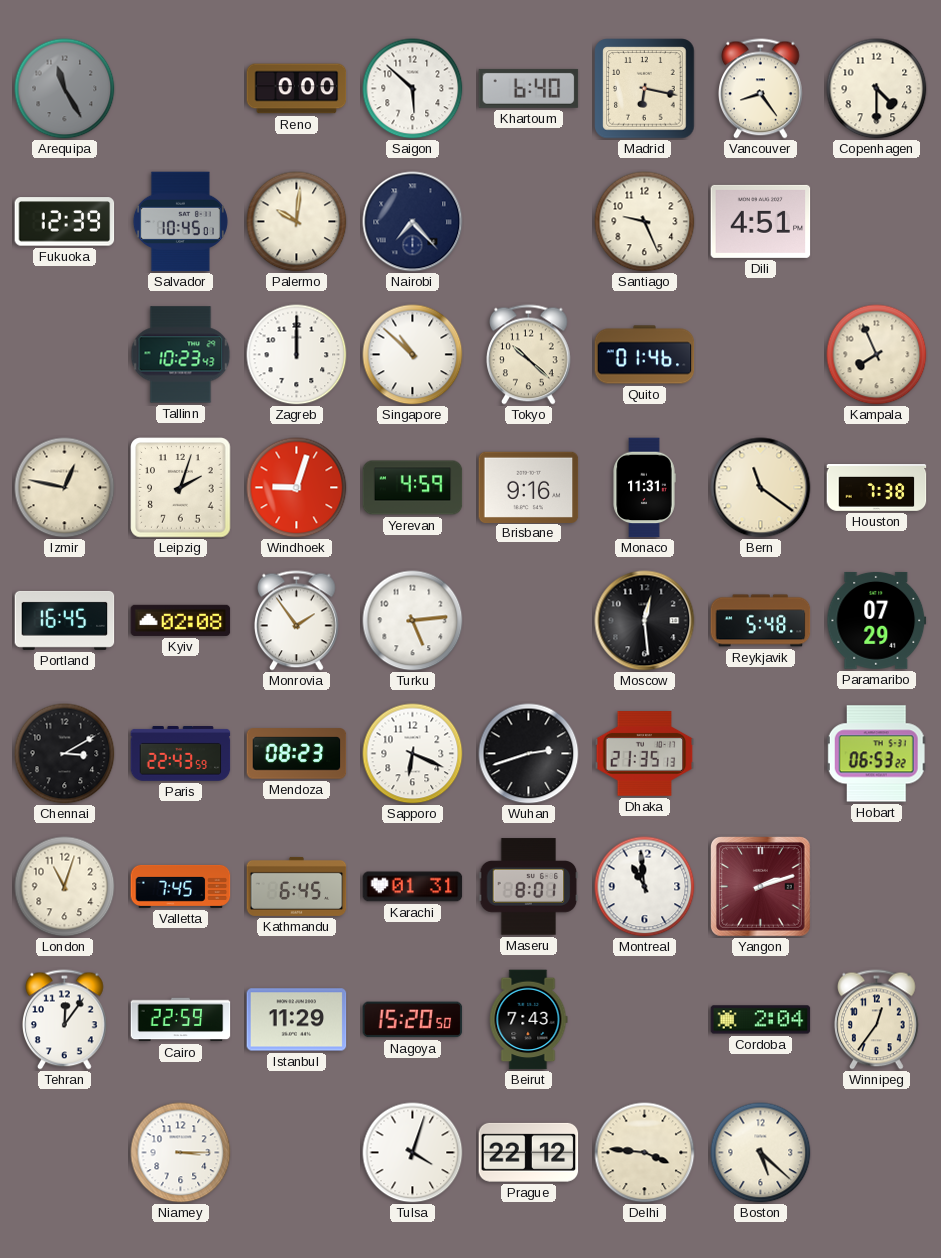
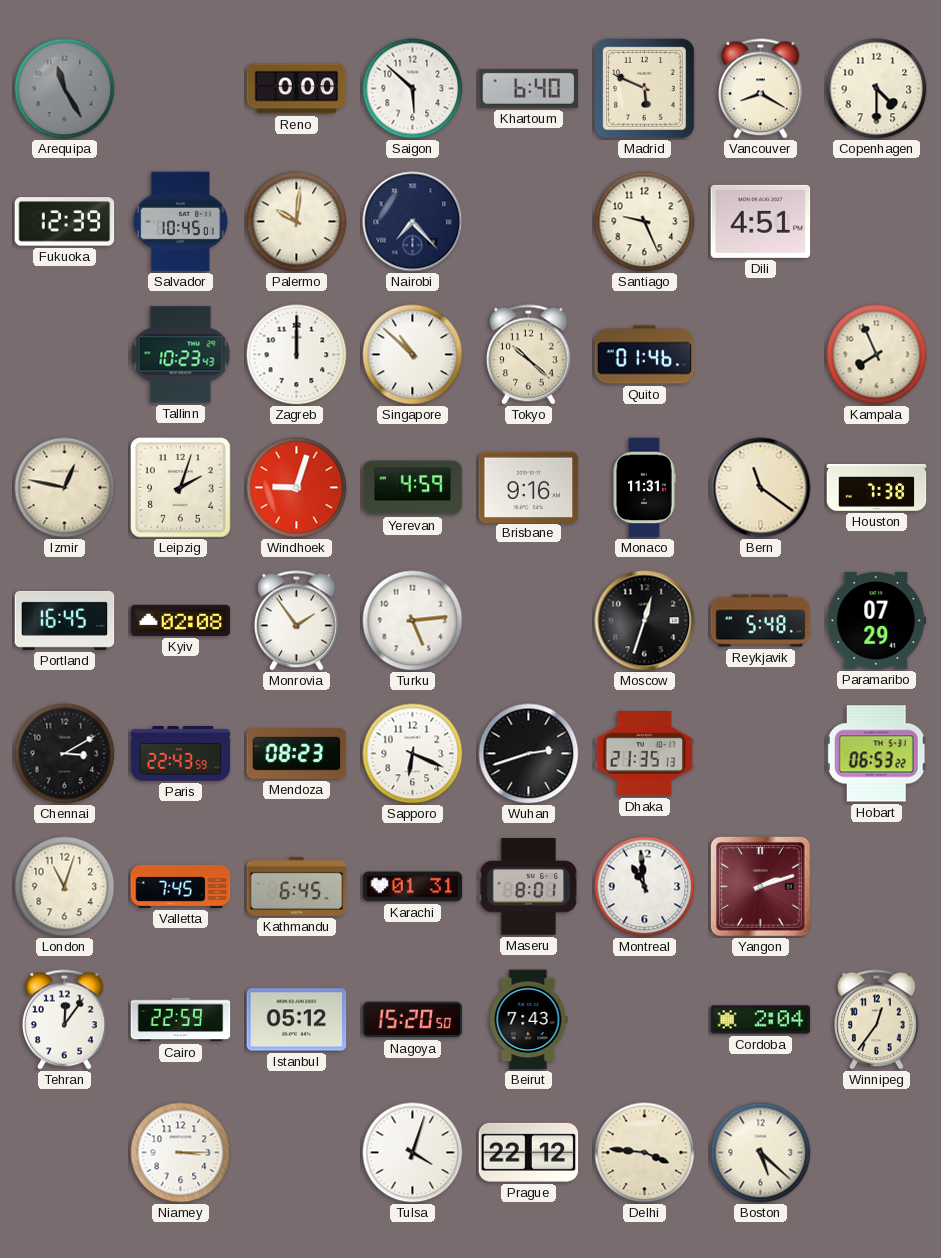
Madrid: 6:17 -> 5:49 (645, 89)
Vancouver: 8:24 -> 8:20 (761, 89)
Moscow: 12:29 -> 12:33 (645, 621)
Istanbul: 11:29 -> 05:12 (297, 1020)
